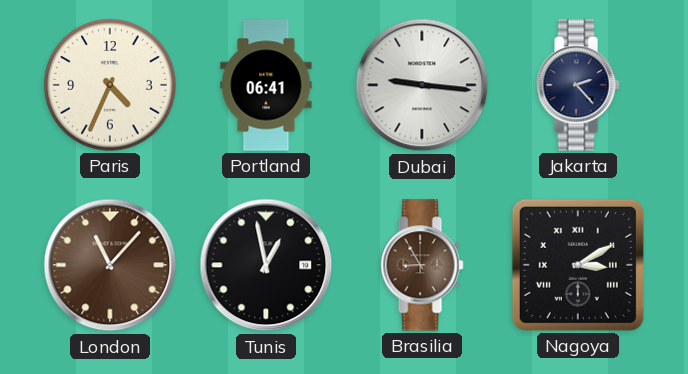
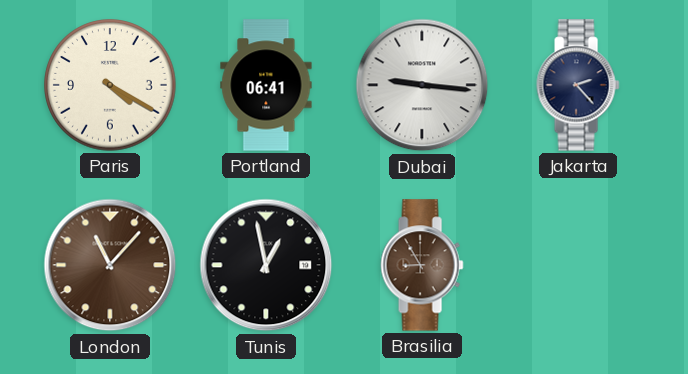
Paris: 4:34 -> 4:20 (110, 85)
Nagoya: 3:10 -> none (578, 265)
